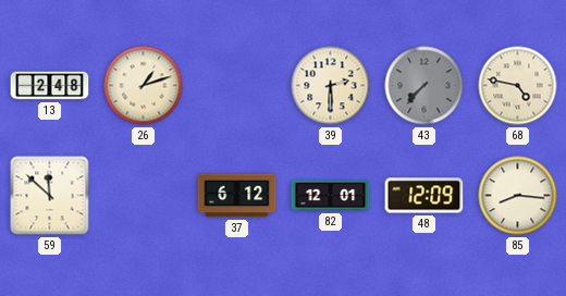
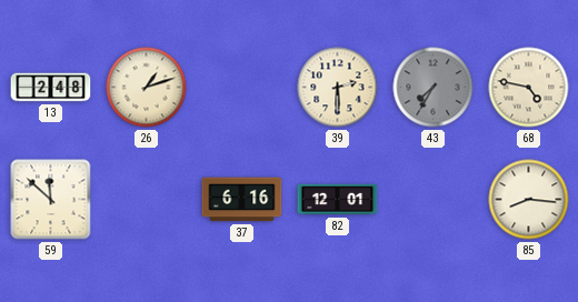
43: 7:37 -> 7:35 (433, 88)
37: 6:12 -> 6:16 (242, 200)
48: 12:09 -> none (424, 196)
